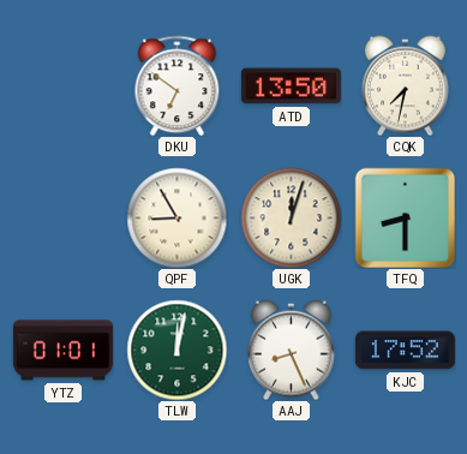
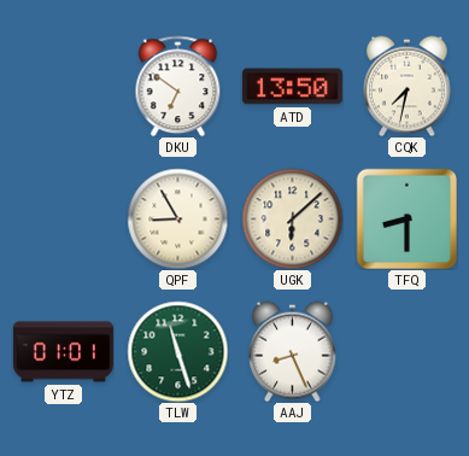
UGK: 12:03 -> 6:08 (292, 218)
TLW: 12:02 -> 11:27 (177, 351)
KJC: 17:52 -> none (405, 351)
